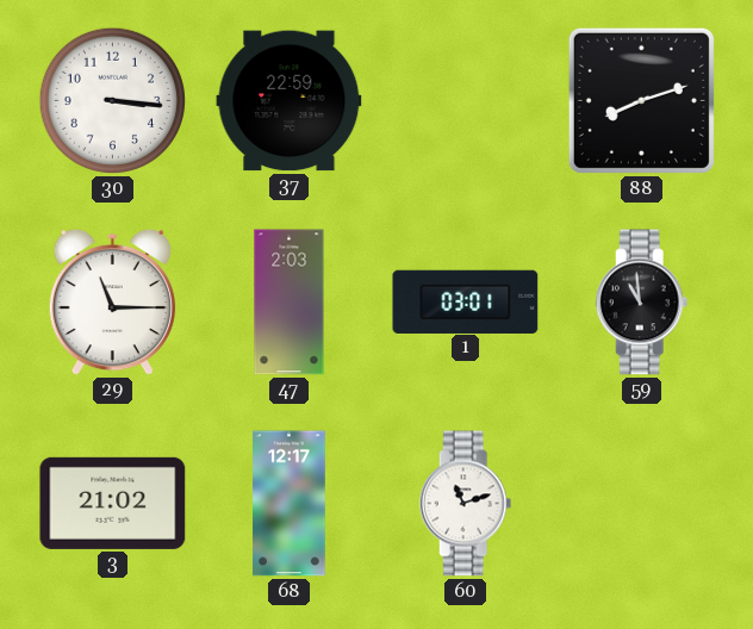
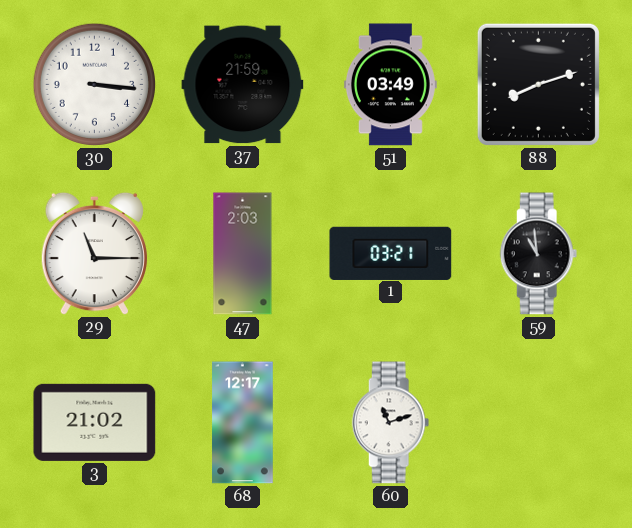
37: 22:59 -> 21:59 (243, 85)
51: none -> 03:49 (390, 85)
1: 03:01 -> 03:21 (391, 253)
